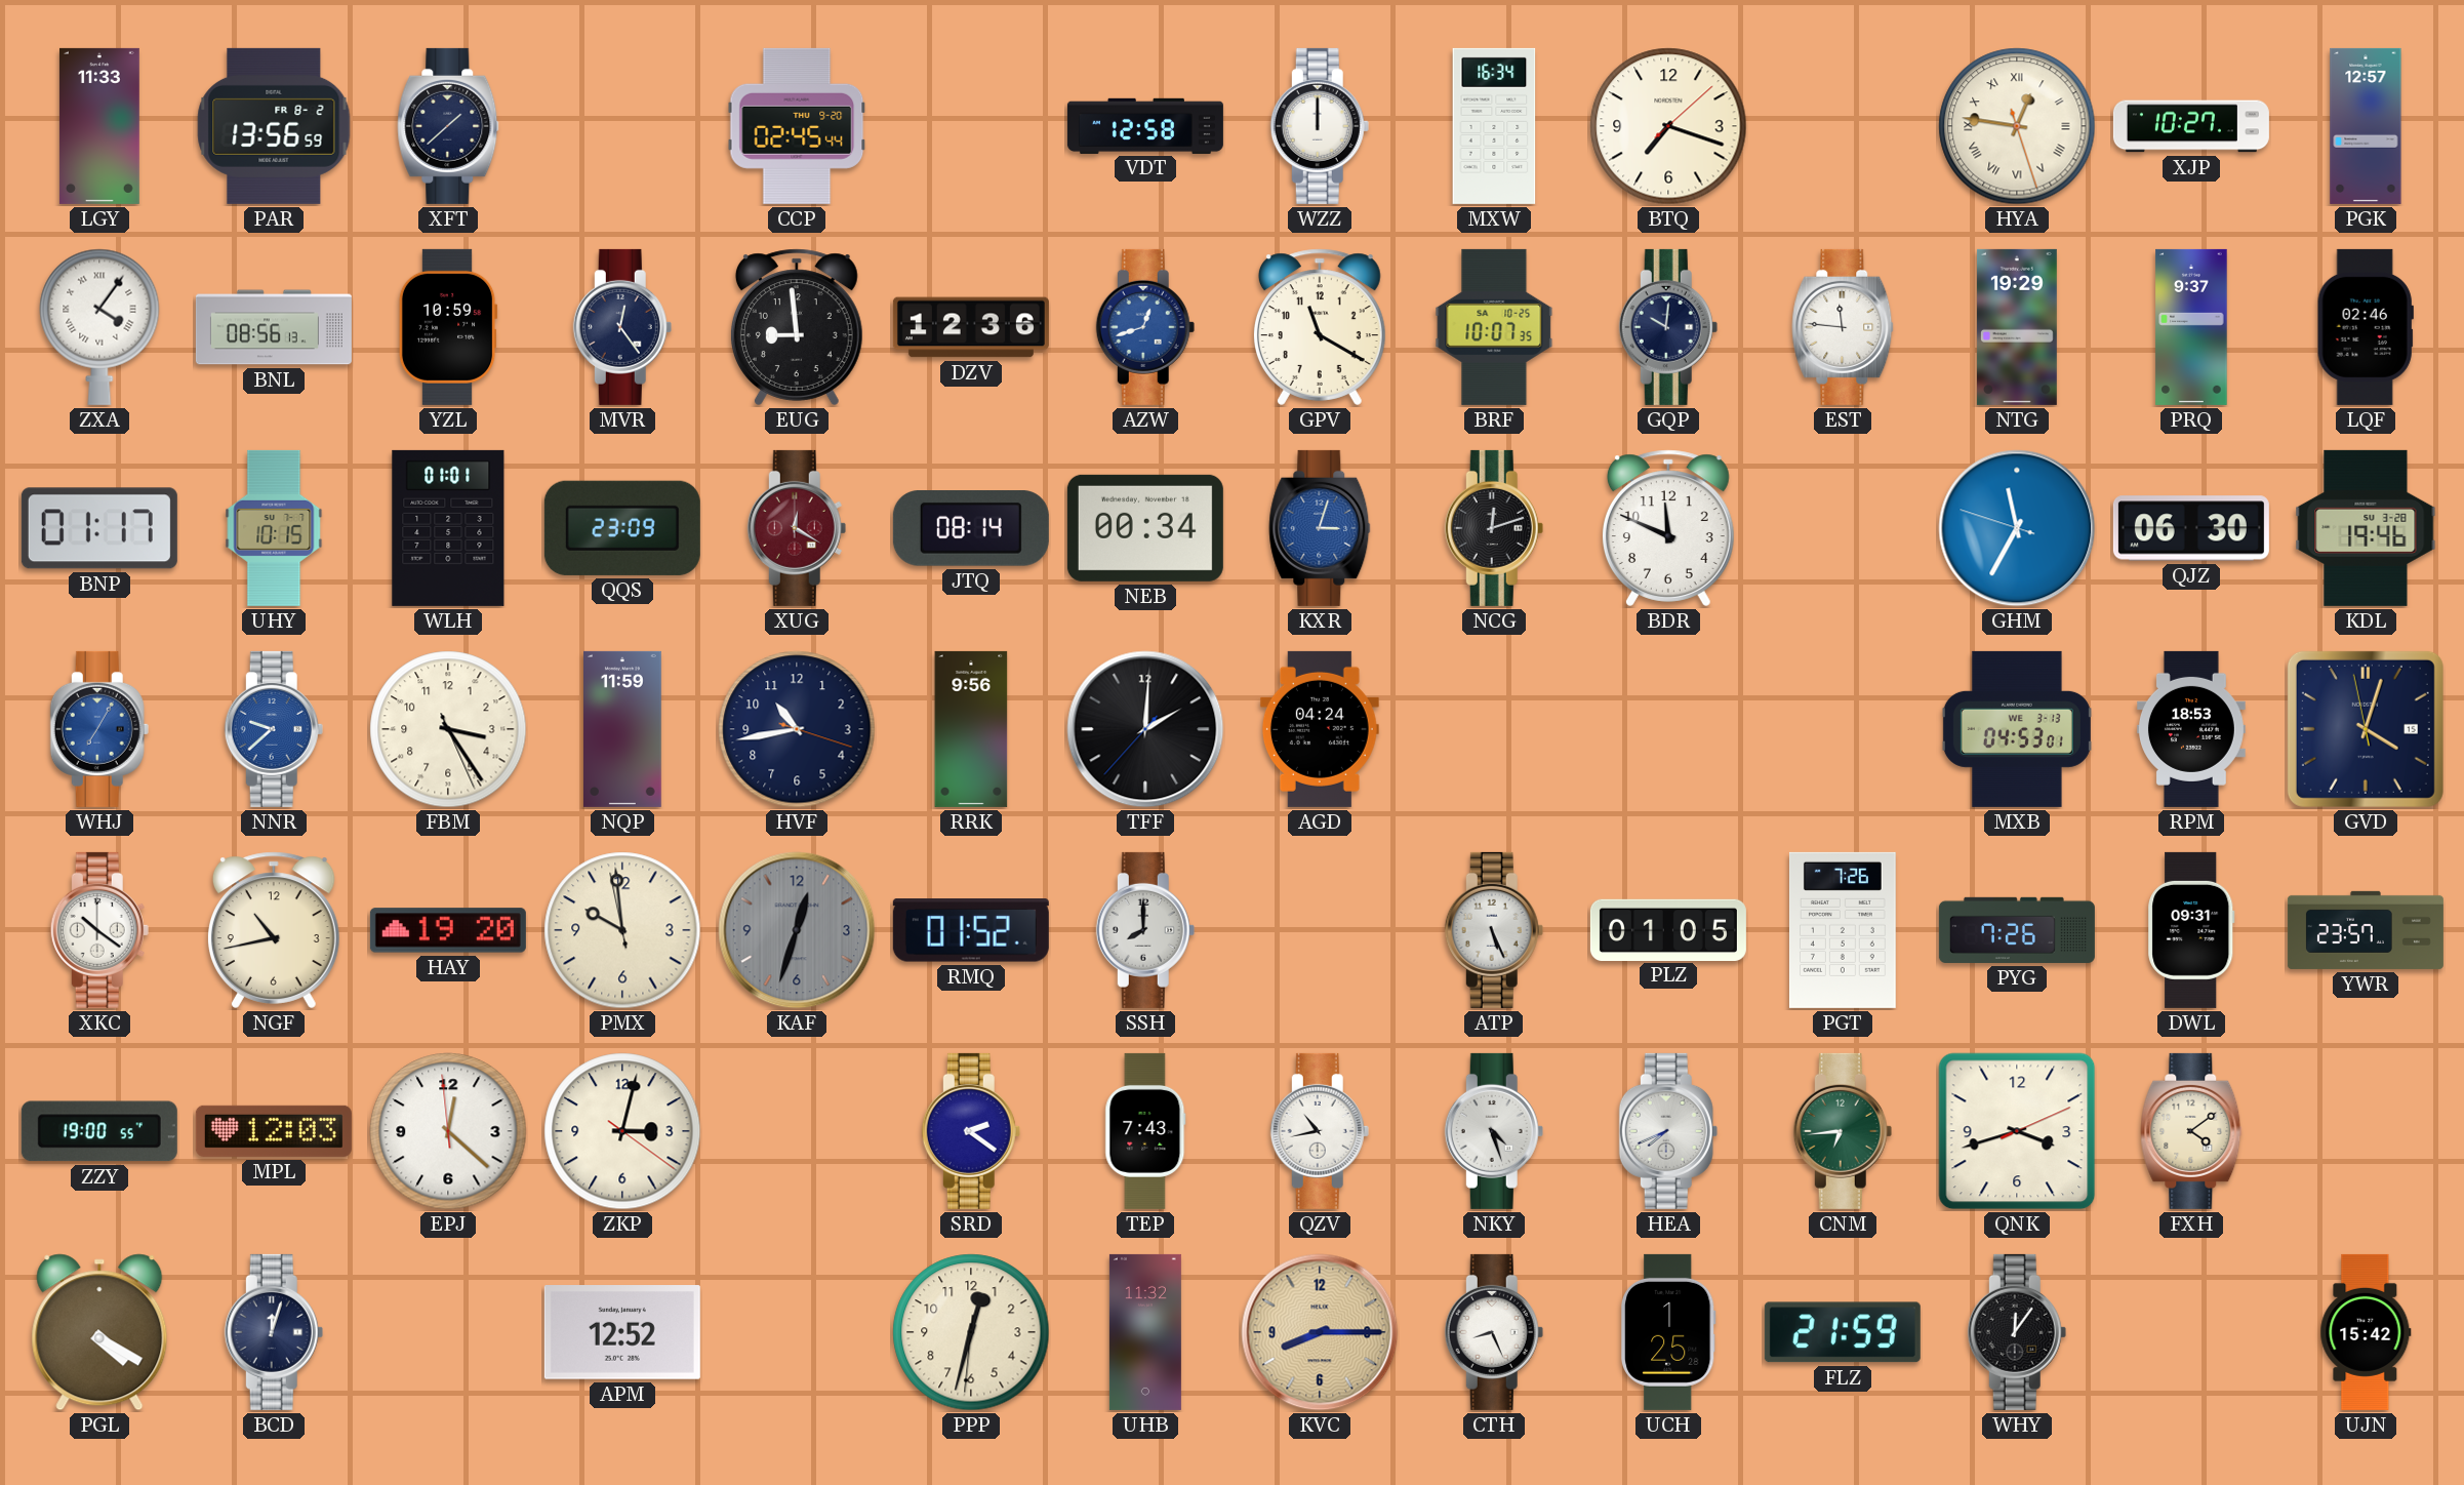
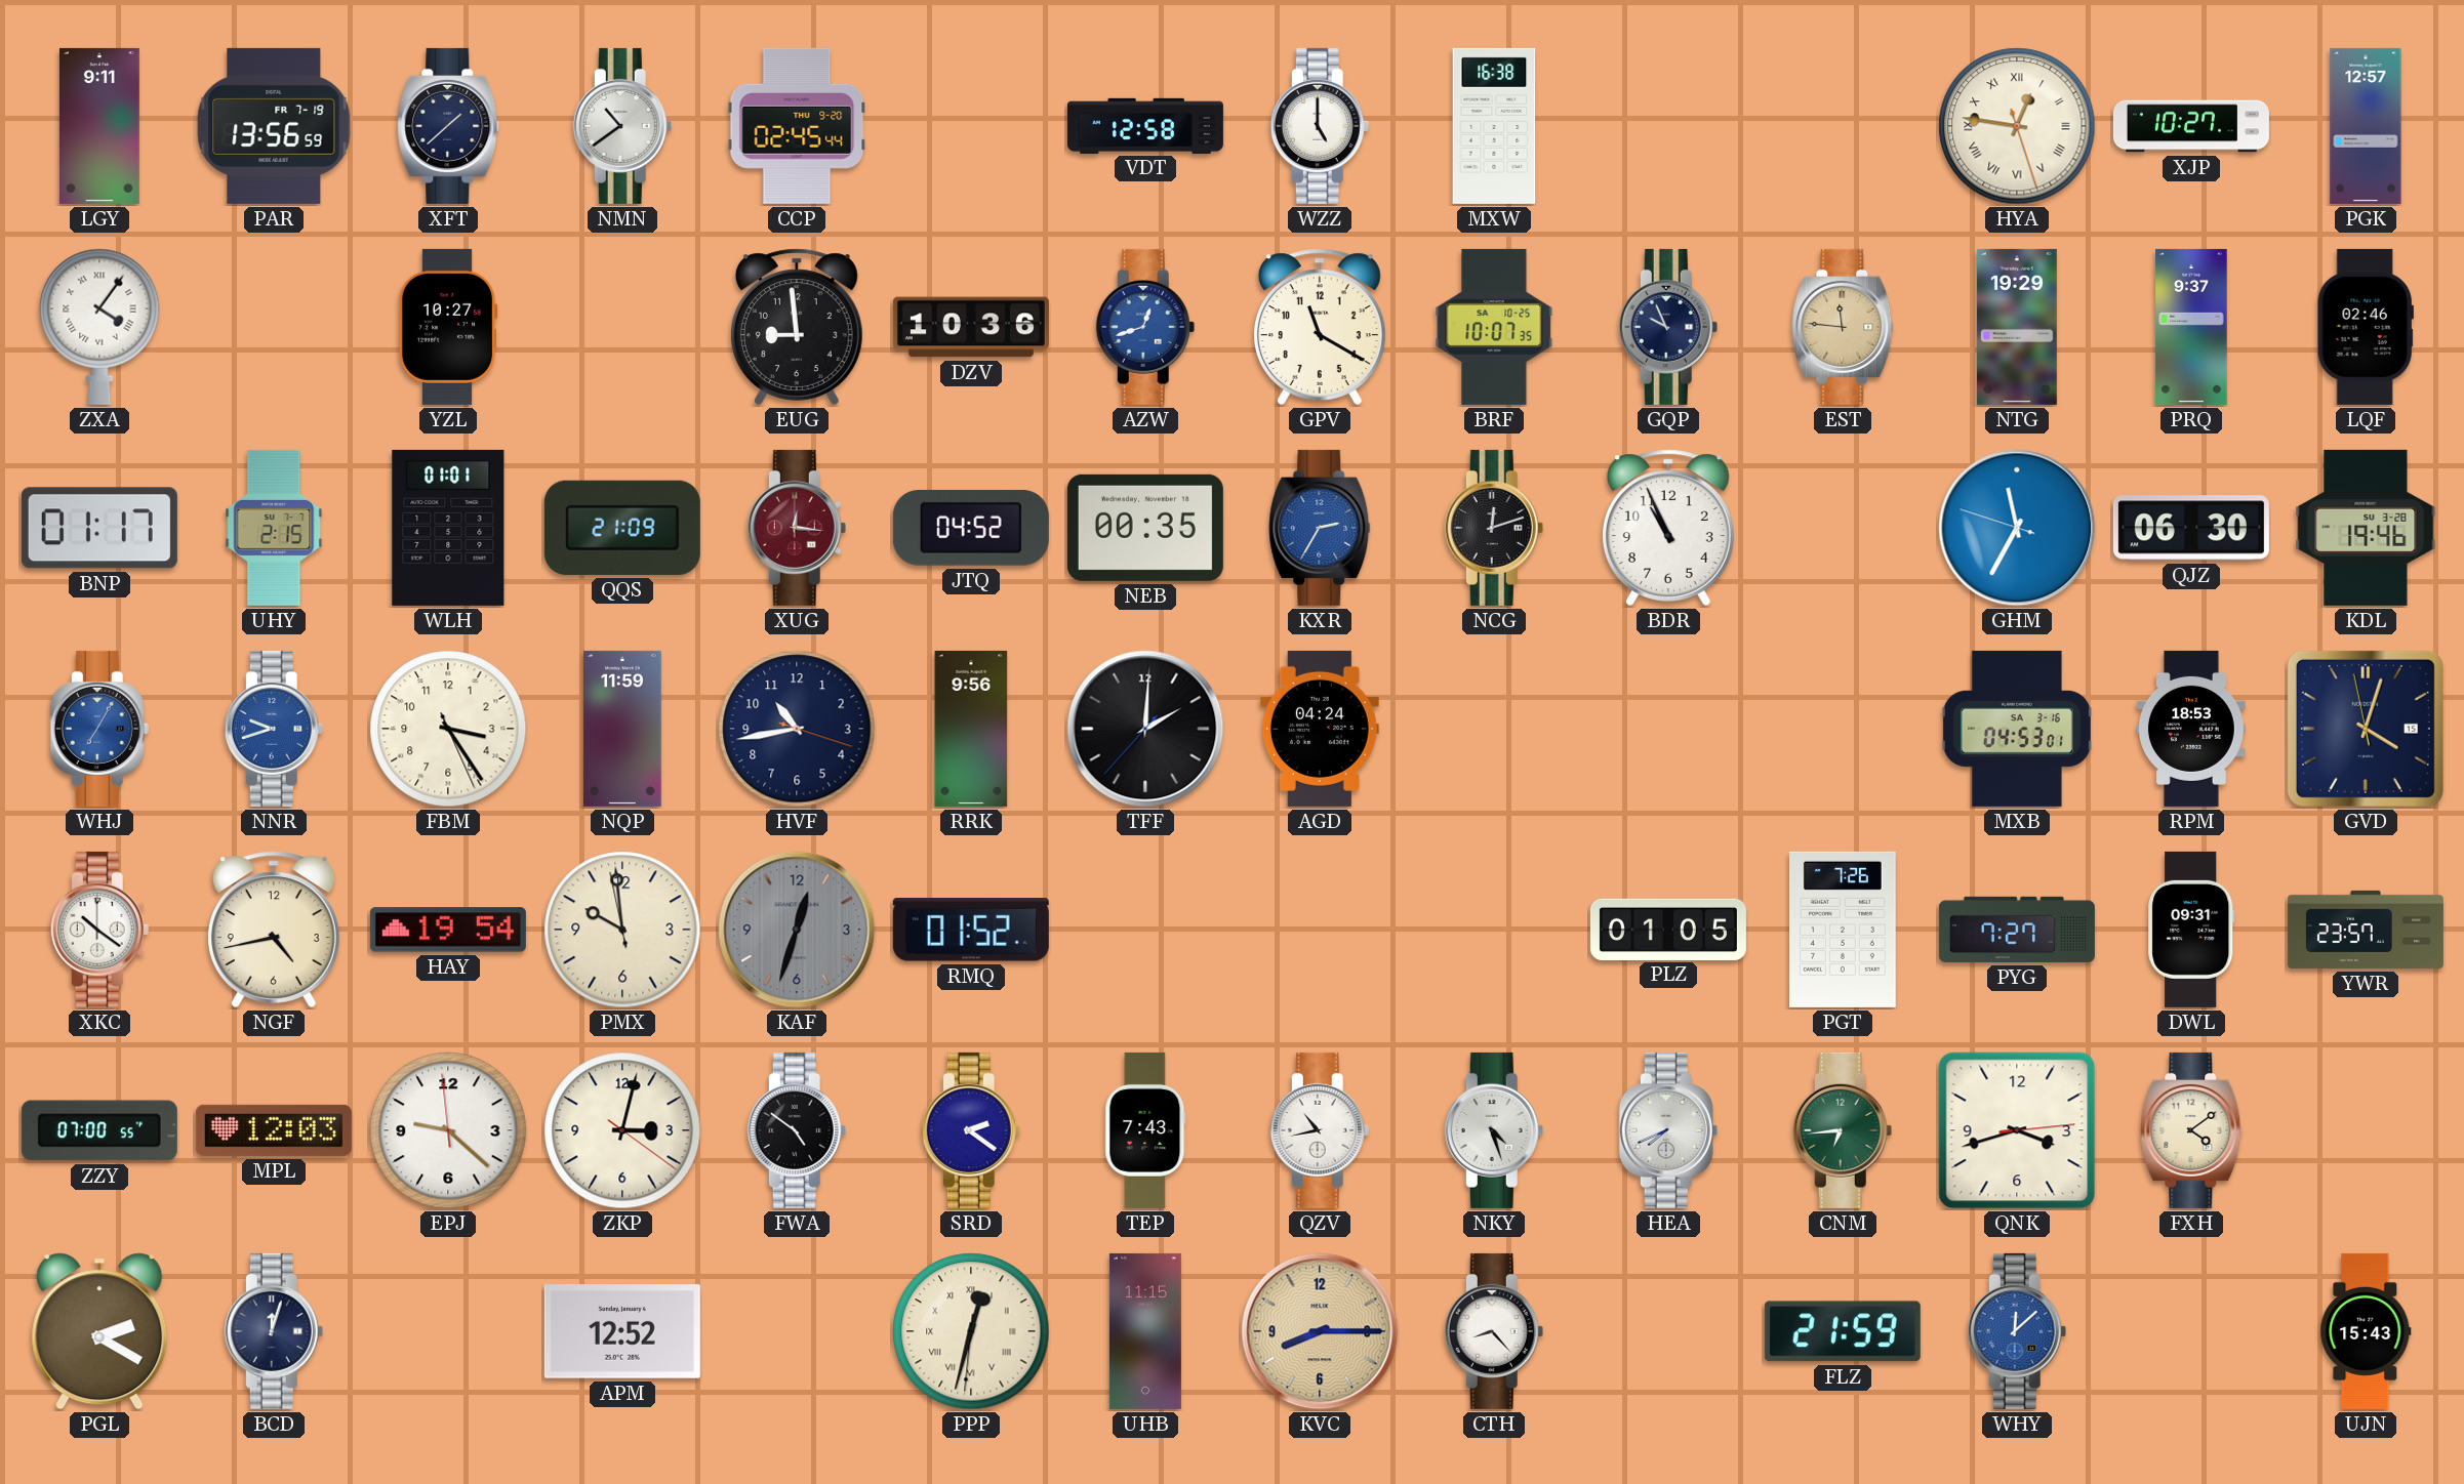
LGY: 11:33 -> 9:11 (99, 126)
PAR date: FR 8-2 -> FR 7-19 (274, 126)
NMN: none -> 10:39 (622, 126)
WZZ: 12:00 -> 5:00 (1320, 126)
MXW: 16:34 -> 16:38 (1494, 126)
BTQ: 7:18 -> none (1668, 126)
BNL: 08:56 -> none (274, 327)
YZL: 10:59 -> 10:27 (448, 327)
MVR: 12:24 -> none (622, 327)
DZV: 12:36 -> 10:36 (971, 327)
GQP: 10:01 -> 9:56 (1668, 327)
EST dial: white -> champagne (1843, 327)
UHY: 10:15 -> 2:15 (274, 528)
QQS: 23:09 -> 21:09 (622, 528)
XUG: 12:20 -> 12:16 (797, 528)
JTQ: 08:14 -> 04:52 (971, 529)
NEB: 00:34 -> 00:35 (1145, 528)
KXR: 3:03 -> 2:35 (1320, 528)
BDR: 11:49 -> 10:56 (1668, 528)
NNR: 9:38 -> 9:42 (274, 729)
MXB date: WE 3-13 -> SA 3-16 (2017, 729)
NGF: 10:43 -> 4:43 (274, 930)
HAY: 19:20 -> 19:54 (448, 930)
SSH: 8:00 -> none (1145, 930)
ATP: 5:26 -> none (1494, 930)
PYG: 7:26 -> 7:27 (2017, 930)
ZZY: 19:00 -> 07:00 (99, 1130)
EPJ: 12:21 -> 9:21 (448, 1130)
FWA: none -> 4:51 (797, 1130)
QNK: 3:42:11 -> 3:42:14 (2017, 1130)
PGL: 4:20 -> 2:20 (99, 1331)
PPP numerals: Arabic -> Roman (971, 1331)
UHB: 11:32 -> 11:15 (1145, 1331)
CTH: 8:26 -> 8:23 (1494, 1331)
UCH: 1:25 -> none (1668, 1332)
WHY: 12:06 -> 12:08 (2017, 1331)
WHY dial: black -> blue (2017, 1331)
UJN: 15:42 -> 15:43 (2366, 1331)
